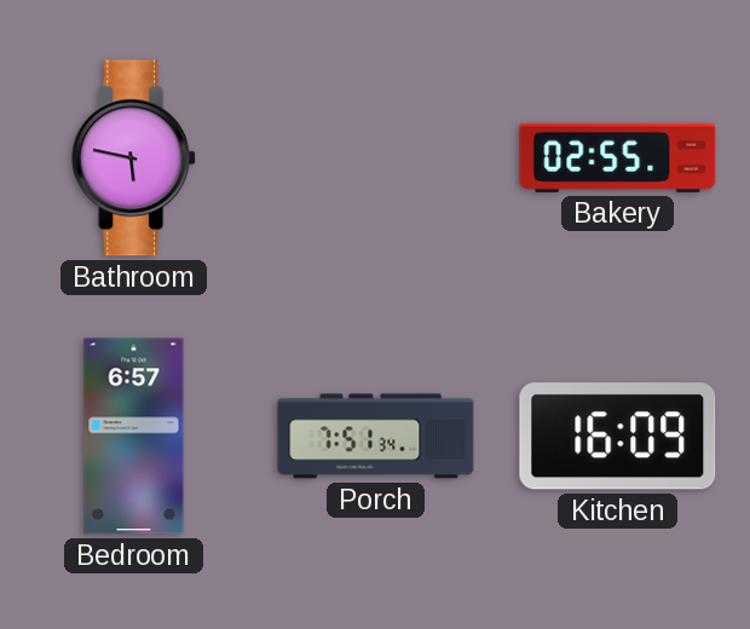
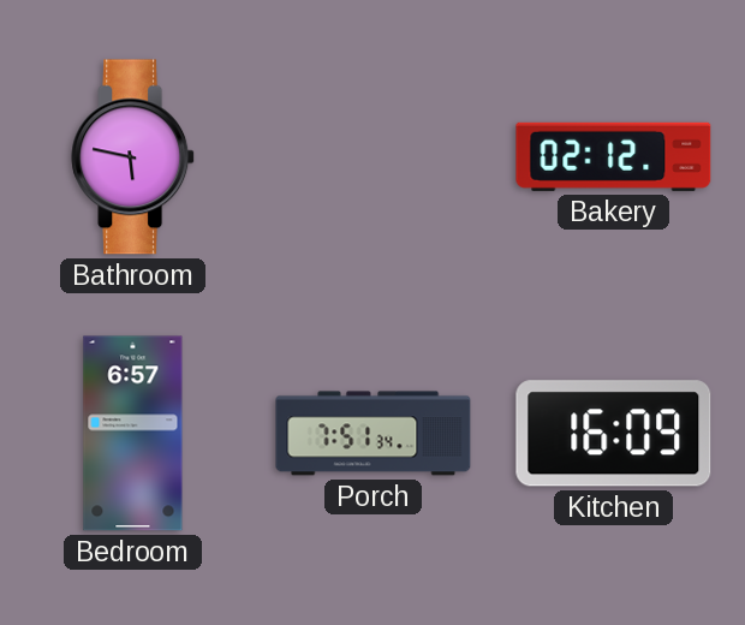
Bakery: 02:55 -> 02:12 (614, 156)
